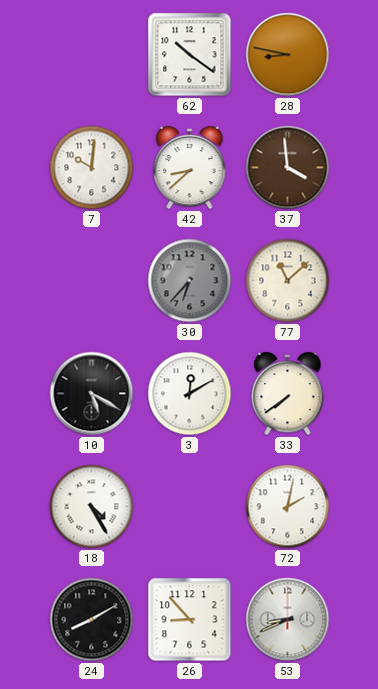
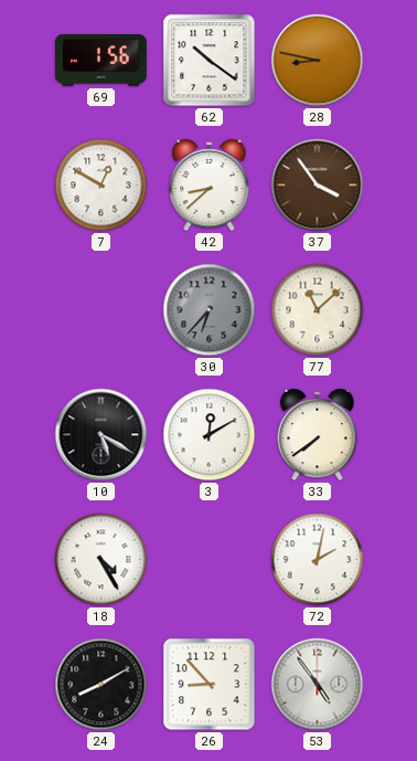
69: none -> 1:56 (101, 61)
7: 10:01 -> 12:50 (101, 186)
37: 3:59 -> 3:54 (318, 186)
53: 8:41 -> 4:54 (318, 685)
